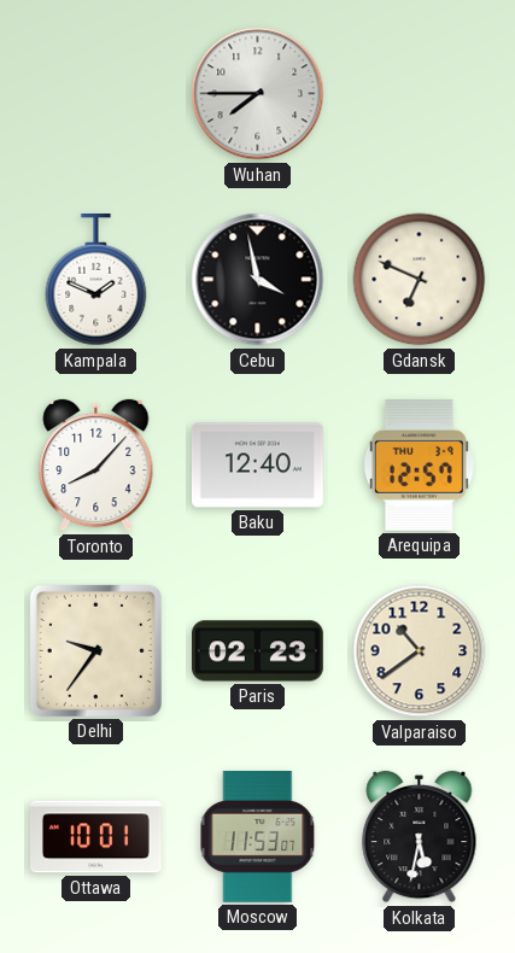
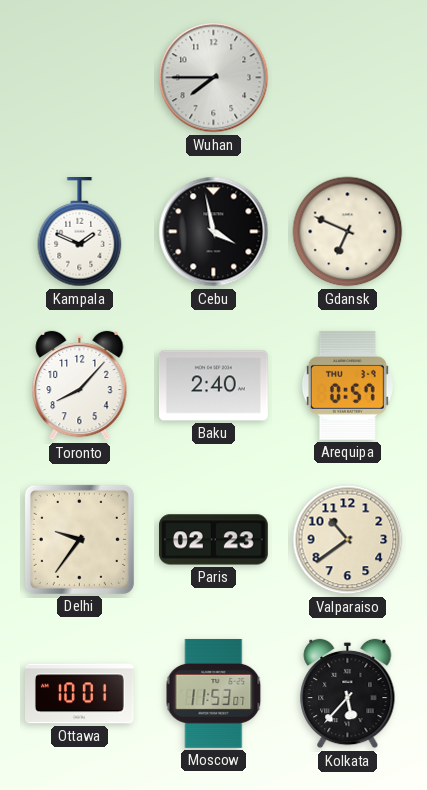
Baku: 12:40 -> 2:40 (214, 386)
Arequipa: 12:57 -> 0:57 (347, 385)
Kolkata: 5:32 -> 5:37 (348, 694)
